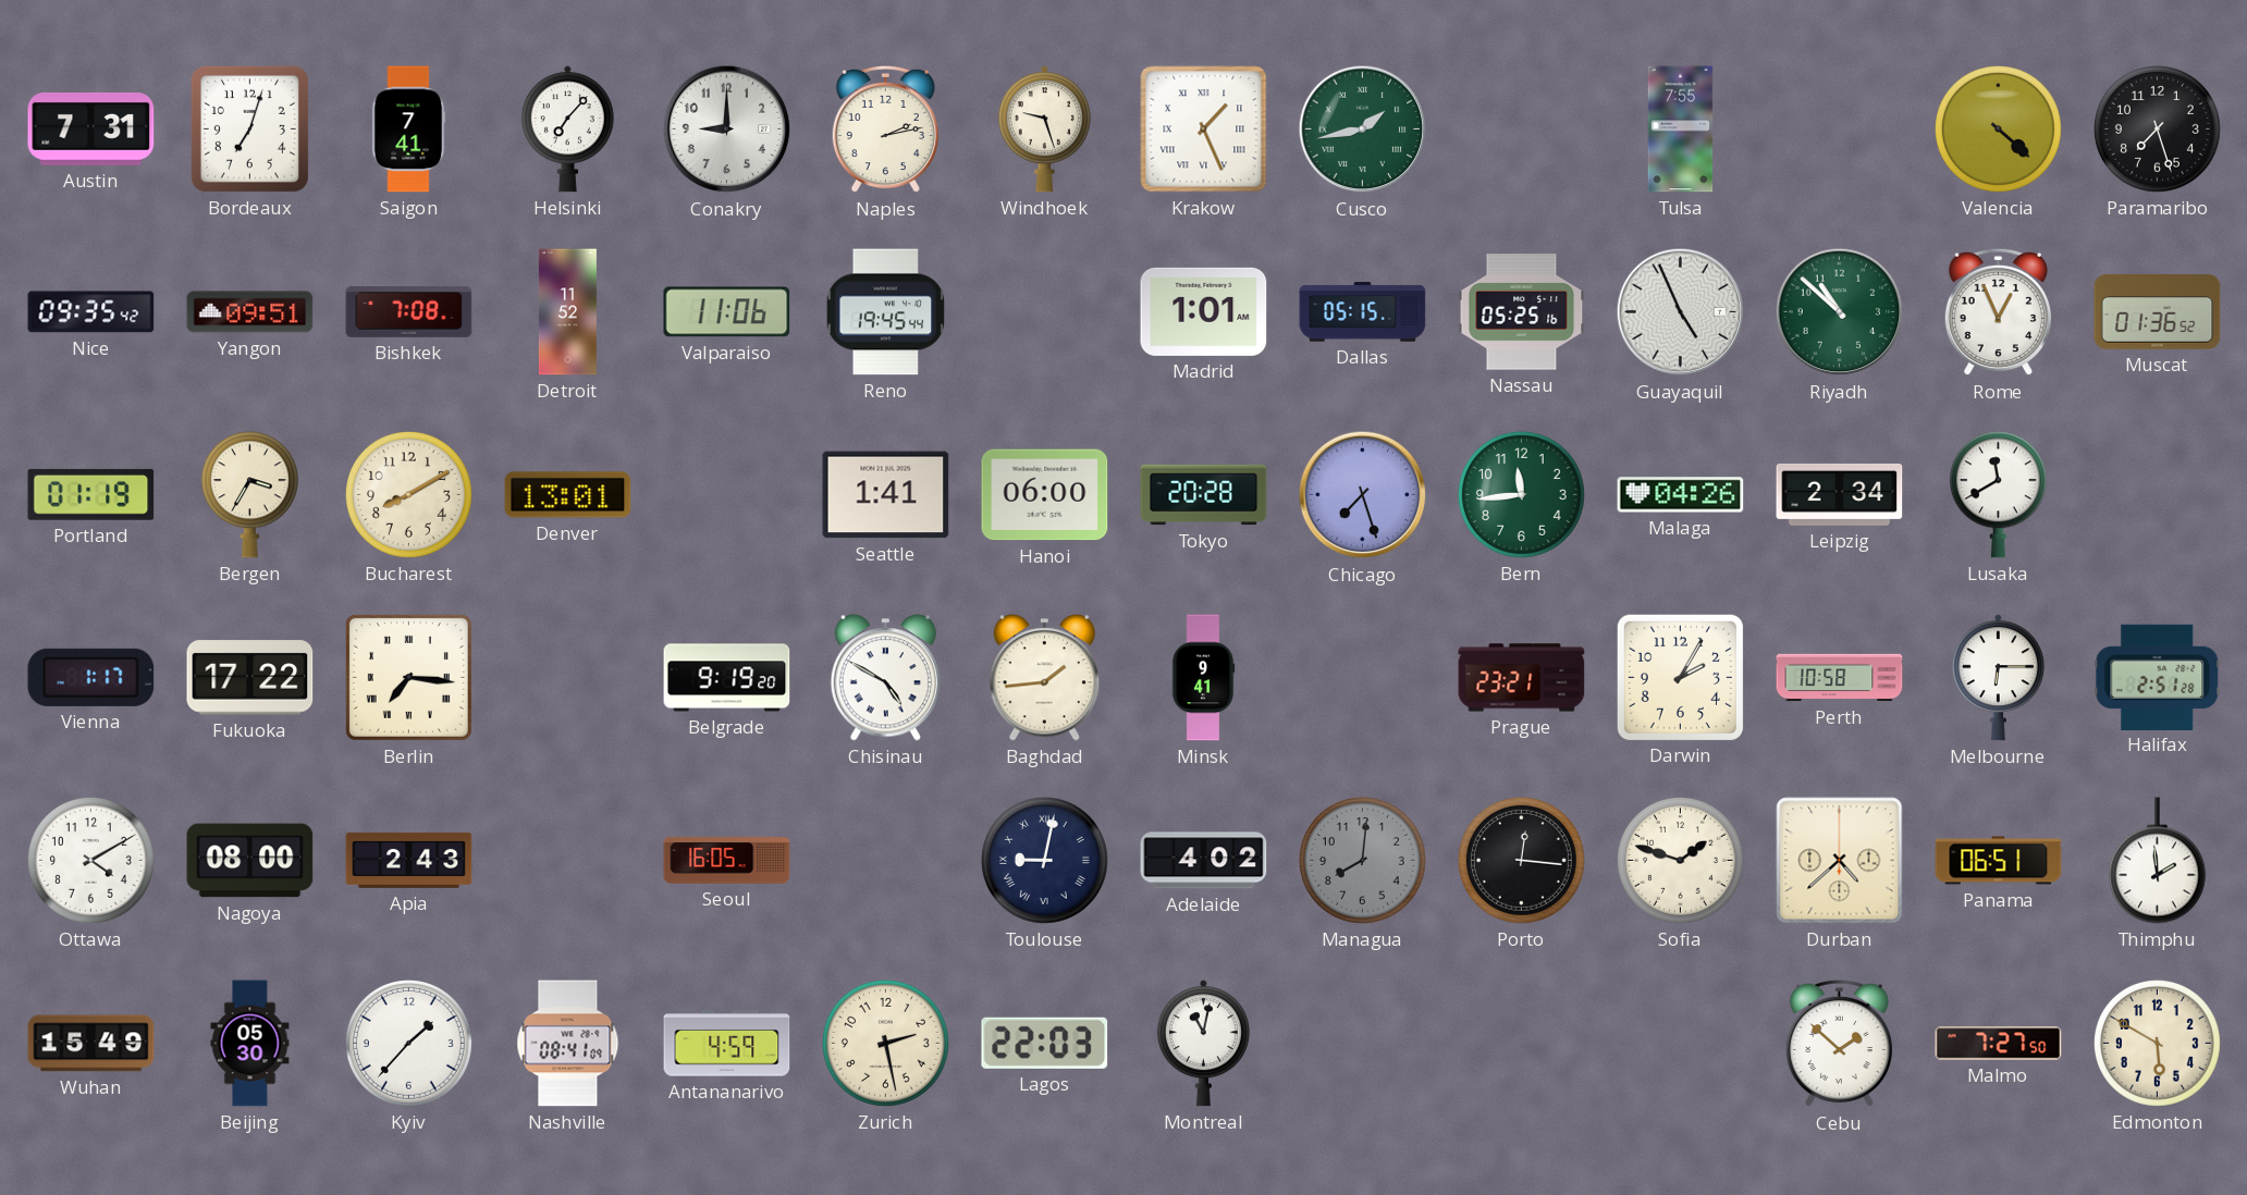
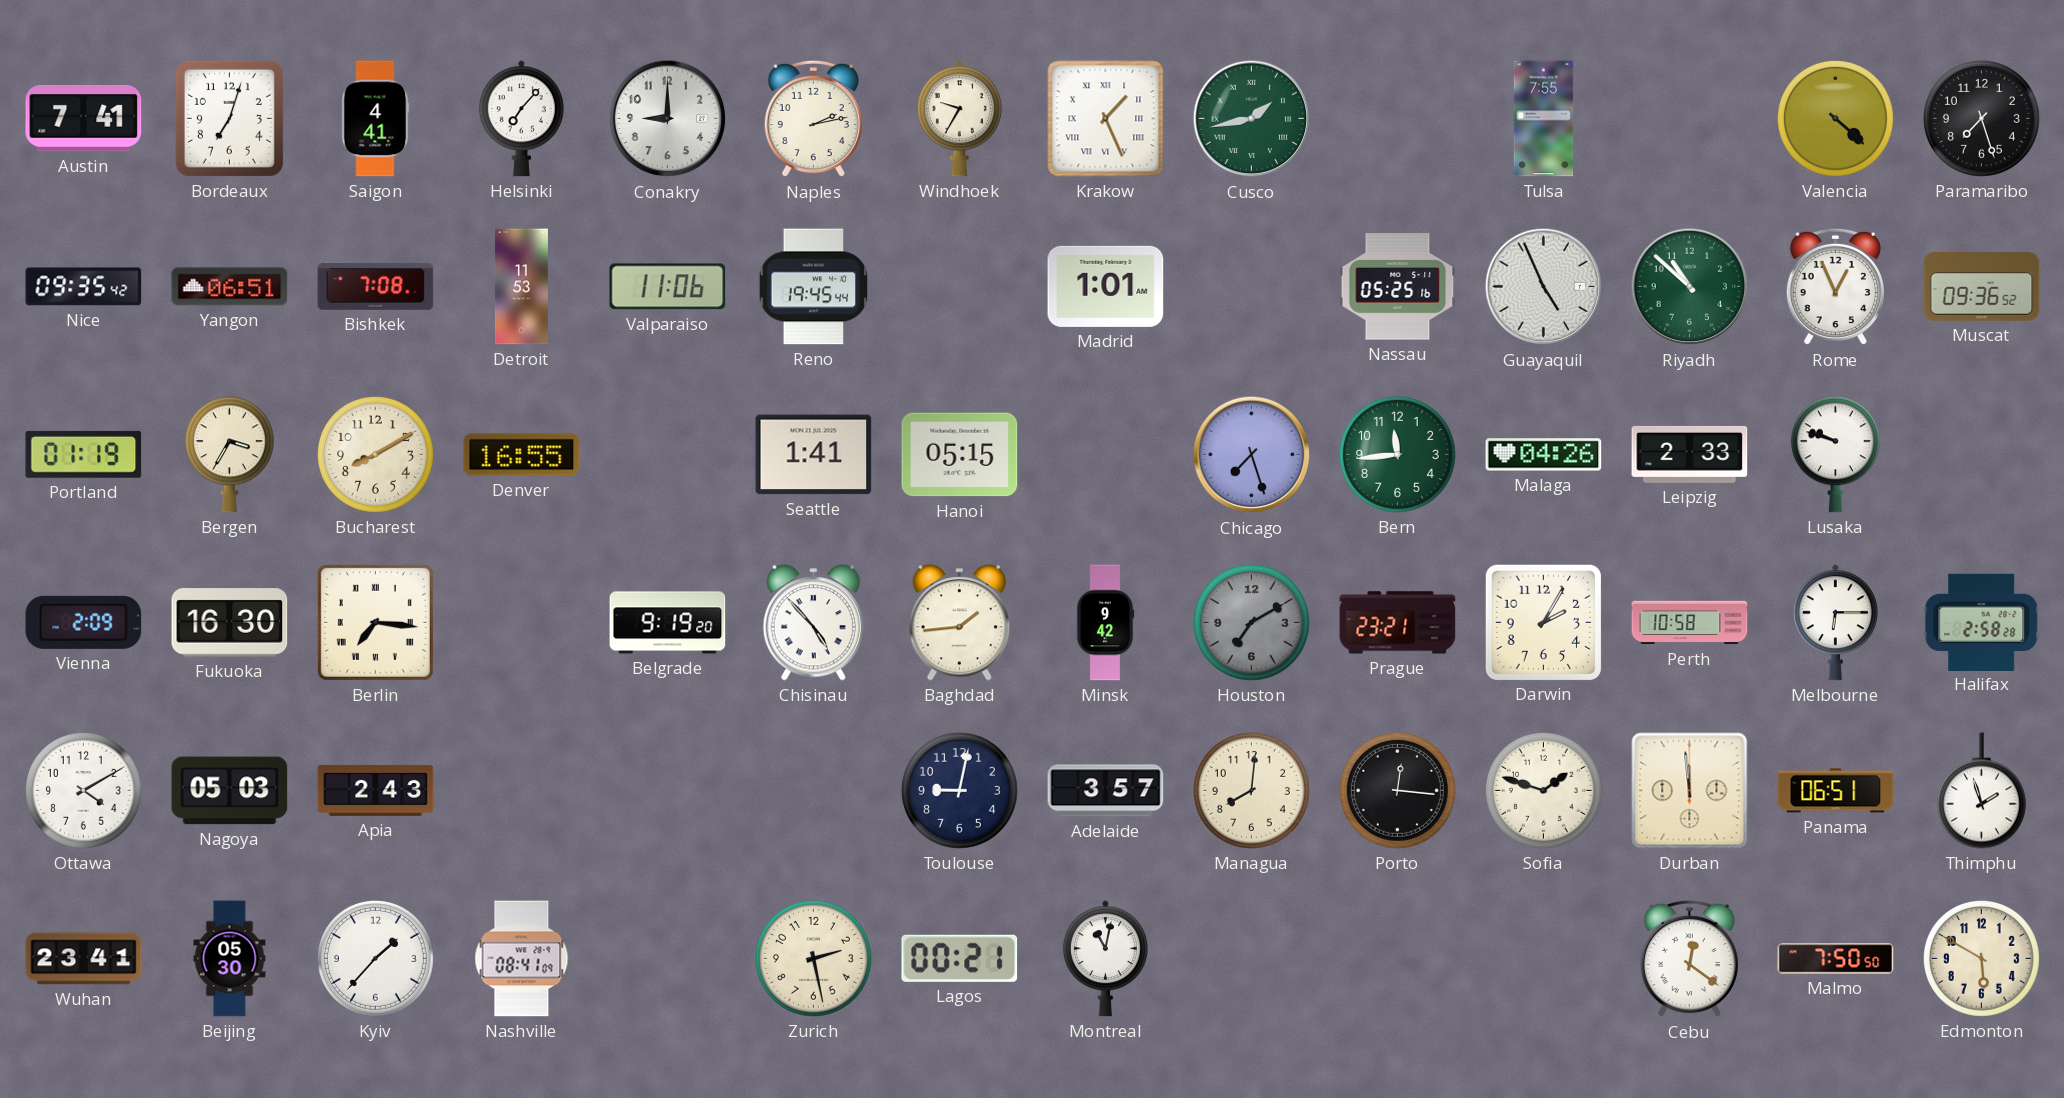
Austin: 7:31 -> 7:41 (84, 118)
Saigon: 7:41 -> 4:41 (376, 119)
Windhoek: 9:27 -> 9:35 (959, 119)
Yangon: 09:51 -> 06:51 (230, 287)
Detroit: 11:52 -> 11:53 (521, 287)
Dallas: 05:15 -> none (1363, 312)
Muscat: 01:36 -> 09:36 (1982, 287)
Denver: 13:01 -> 16:55 (522, 455)
Hanoi: 06:00 -> 05:15 (960, 455)
Tokyo: 20:28 -> none (1204, 495)
Leipzig: 2:34 -> 2:33 (1690, 454)
Lusaka: 11:40 -> 9:48 (1835, 455)
Vienna: 1:17 -> 2:09 (84, 622)
Fukuoka: 17:22 -> 16:30 (230, 623)
Chisinau: 4:50 -> 4:53 (813, 623)
Minsk: 9:41 -> 9:42 (1105, 623)
Houston: none -> 7:10 (1251, 622)
Halifax: 2:51 -> 2:58 (1982, 622)
Nagoya: 08:00 -> 05:03 (230, 791)
Seoul: 16:05 -> none (727, 861)
Toulouse numerals: Roman -> Arabic (959, 790)
Adelaide: 4:02 -> 3:57 (1106, 791)
Managua dial: grey -> cream (1251, 790)
Durban: 4:38 -> 11:59 (1690, 791)
Thimphu: 1:59 -> 1:57 (1981, 791)
Wuhan: 15:49 -> 23:41 (84, 959)
Antananarivo: 4:59 -> none (727, 1044)
Lagos: 22:03 -> 00:21 (960, 958)
Cebu: 1:52 -> 12:21 (1689, 959)
Malmo: 7:27 -> 7:50 (1836, 959)
